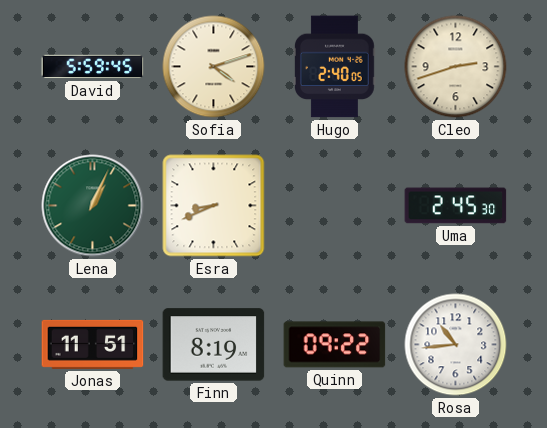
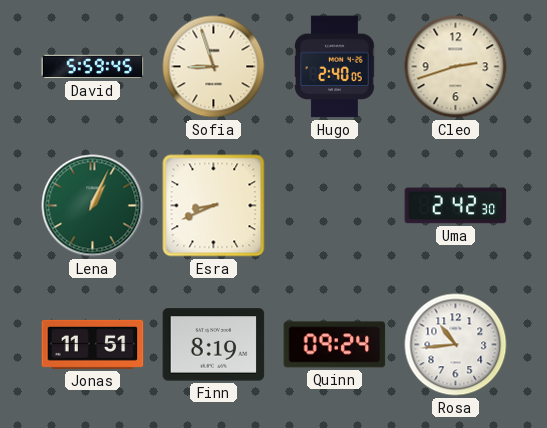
Sofia: 4:12 -> 8:57 (214, 67)
Uma: 2:45 -> 2:42 (456, 206)
Quinn: 09:22 -> 09:24 (335, 345)
